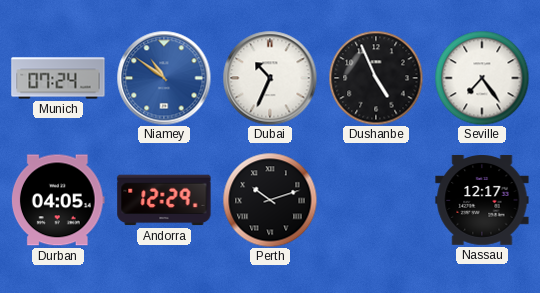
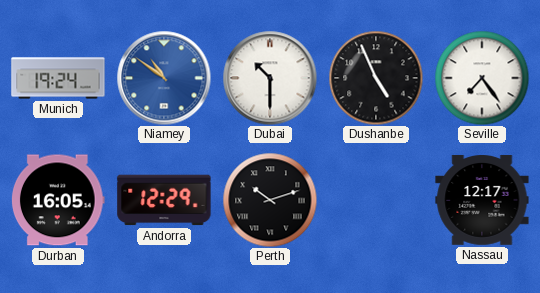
Munich: 07:24 -> 19:24 (58, 78)
Dubai: 10:34 -> 10:30 (270, 78)
Durban: 04:05 -> 16:05 (58, 200)
